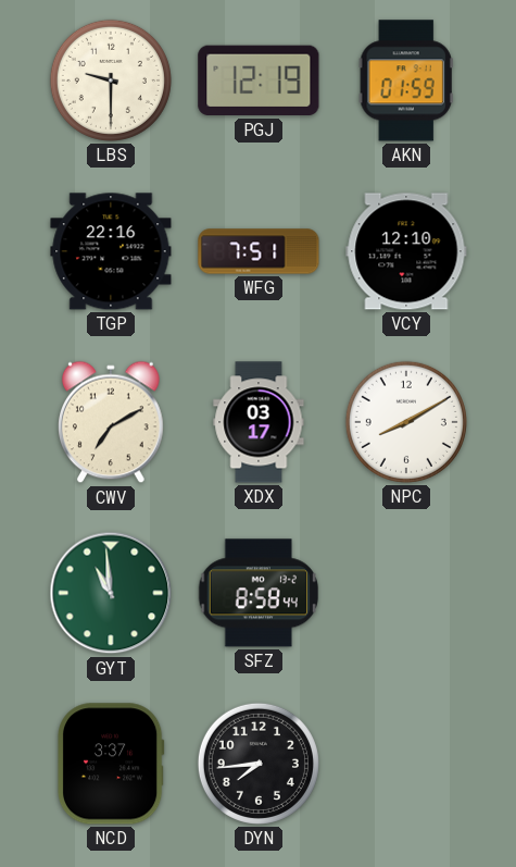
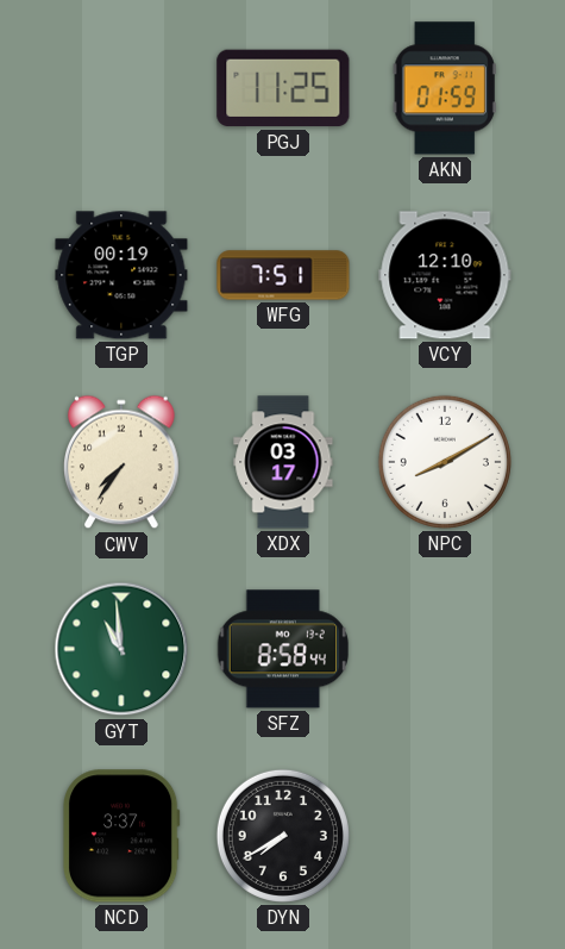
LBS: 9:30 -> none (111, 80)
PGJ: 12:19 -> 11:25 (283, 88)
TGP: 22:16 -> 00:19 (121, 275)
CWV: 7:10 -> 7:36 (123, 462)
DYN: 7:44 -> 7:40 (283, 836)
